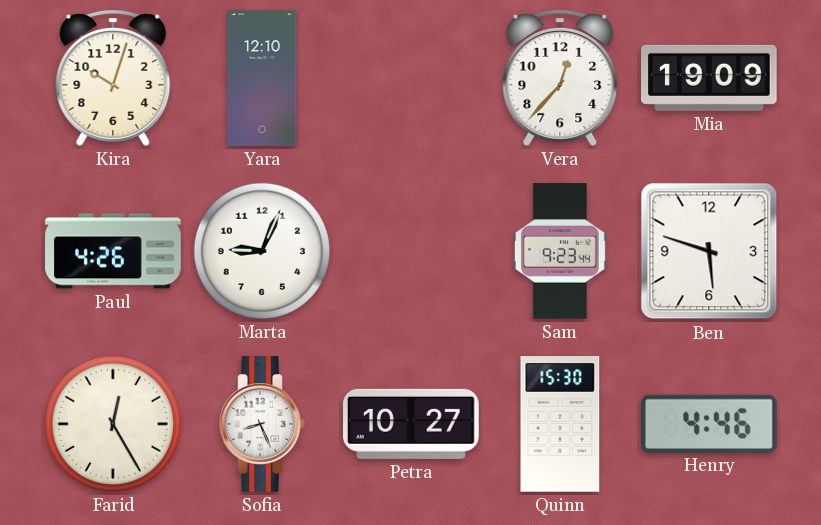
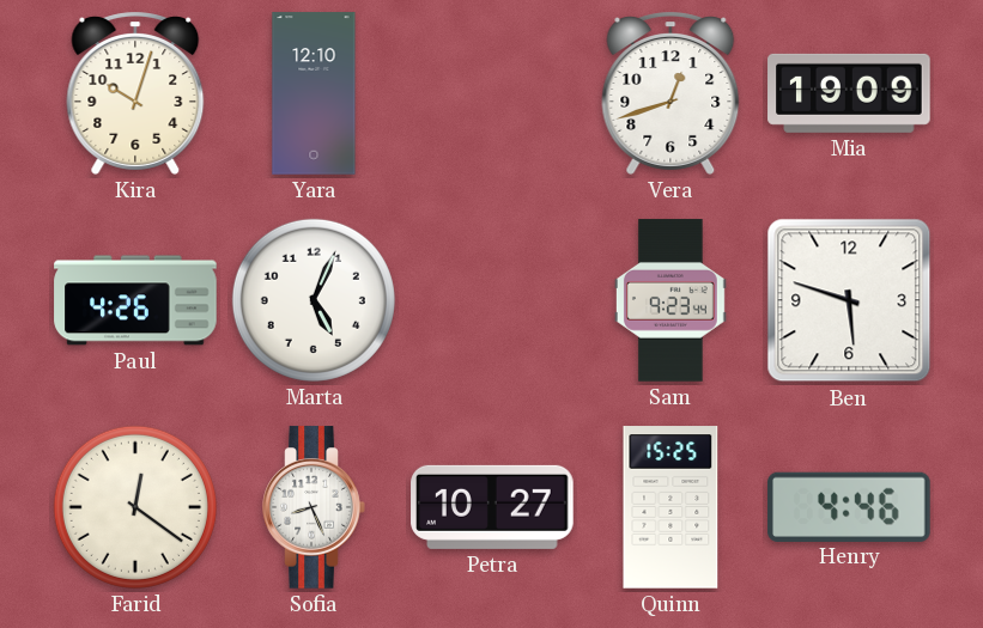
Vera: 12:37 -> 12:42 (670, 93)
Marta: 9:04 -> 5:04 (314, 300)
Farid: 12:25 -> 12:21 (135, 507)
Quinn: 15:30 -> 15:25 (670, 507)
